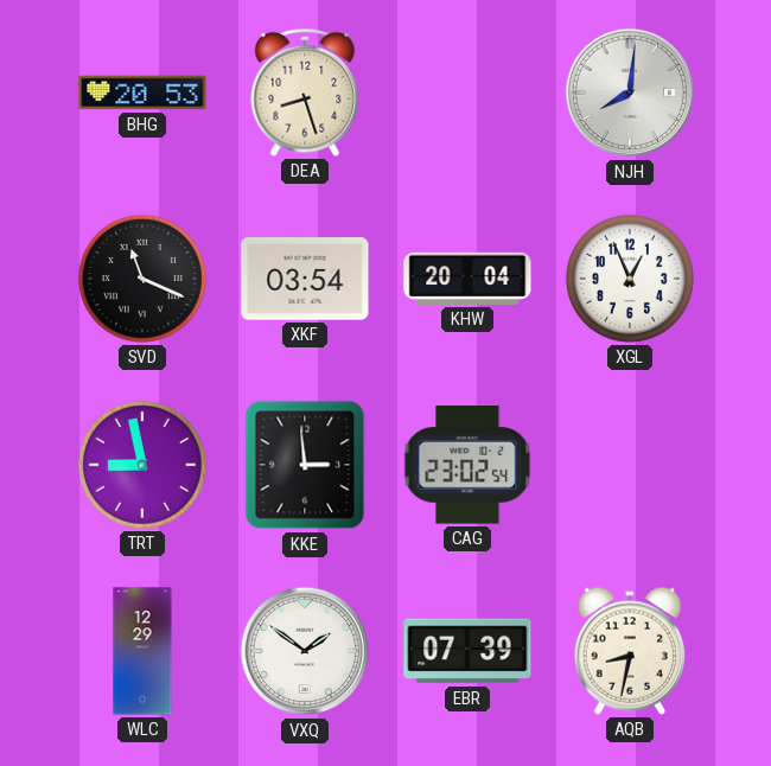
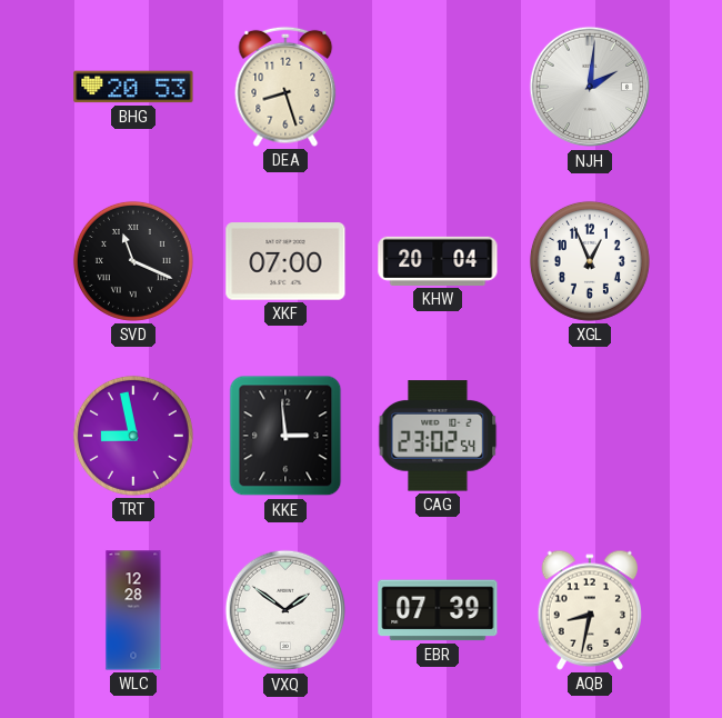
NJH: 8:01 -> 2:01 (590, 87)
XKF: 03:54 -> 07:00 (285, 261)
WLC: 12:29 -> 12:28 (133, 610)
